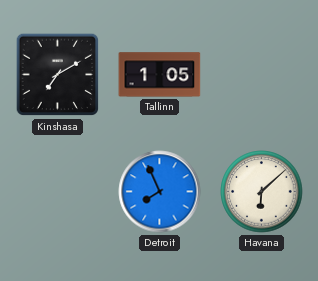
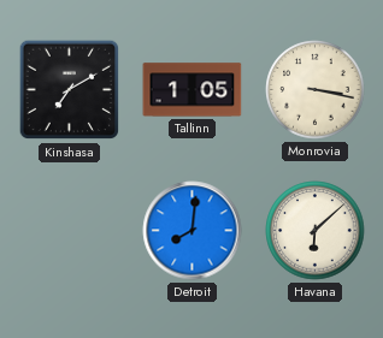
Monrovia: none -> 3:17 (316, 90)
Detroit: 7:56 -> 8:01 (193, 231)
